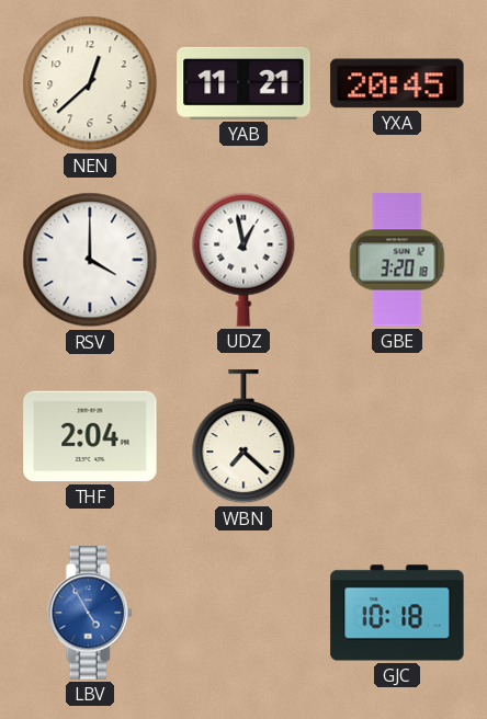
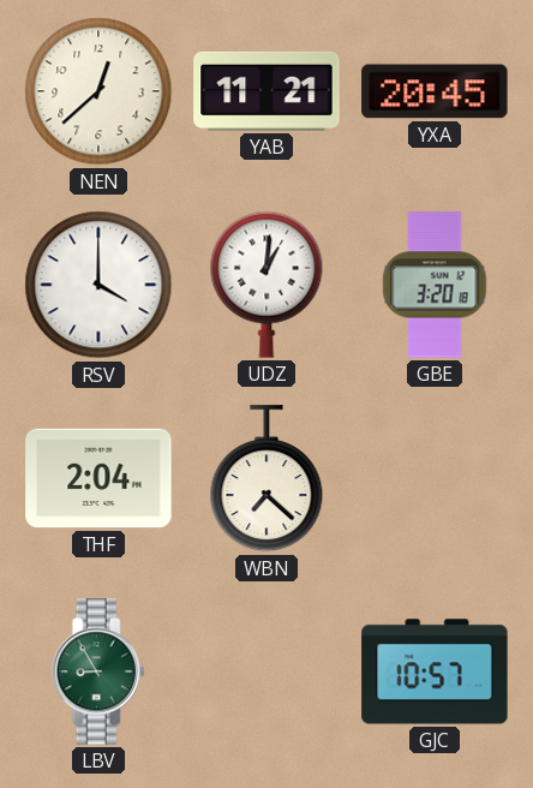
UDZ: 12:58 -> 1:01 (266, 285)
LBV: 4:55 -> 8:55 (98, 671)
LBV dial: blue -> green (98, 671)
GJC: 10:18 -> 10:57 (435, 671)
